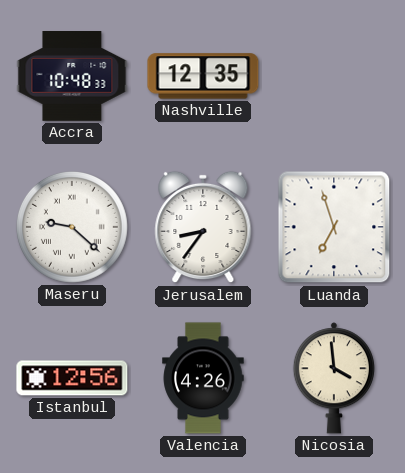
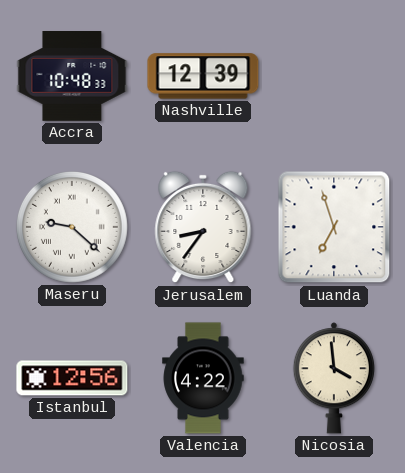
Nashville: 12:35 -> 12:39 (203, 76)
Valencia: 4:26 -> 4:22 (203, 378)
